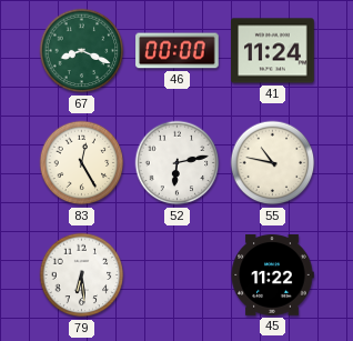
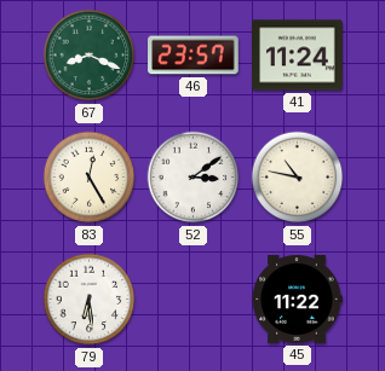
46: 00:00 -> 23:57 (194, 56)
52: 6:13 -> 3:09 (194, 178)
